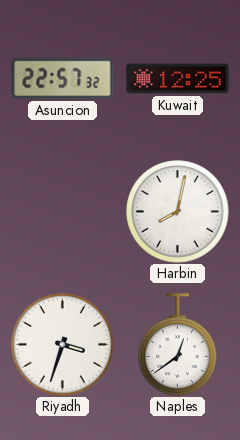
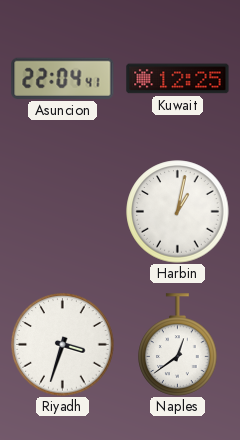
Asuncion: 22:57 -> 22:04 (63, 78)
Harbin: 8:02 -> 1:02 (178, 212)
